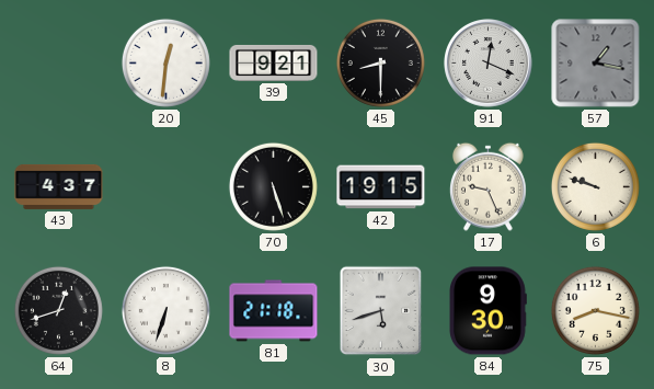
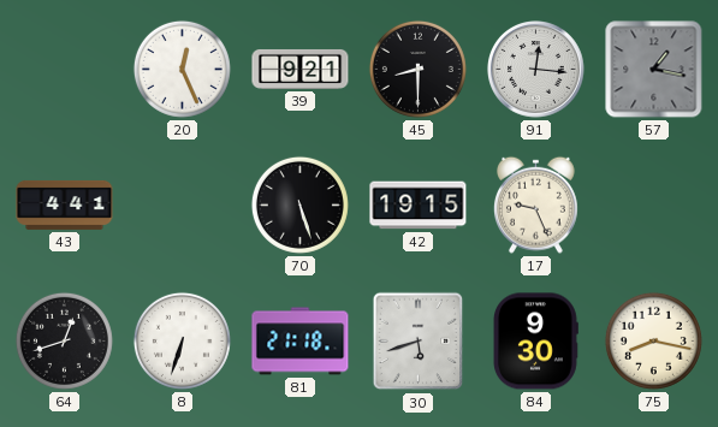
20: 12:31 -> 12:26 (182, 69)
91: 12:19 -> 12:16 (536, 70)
43: 4:37 -> 4:41 (65, 204)
6: 9:48 -> none (595, 186)
